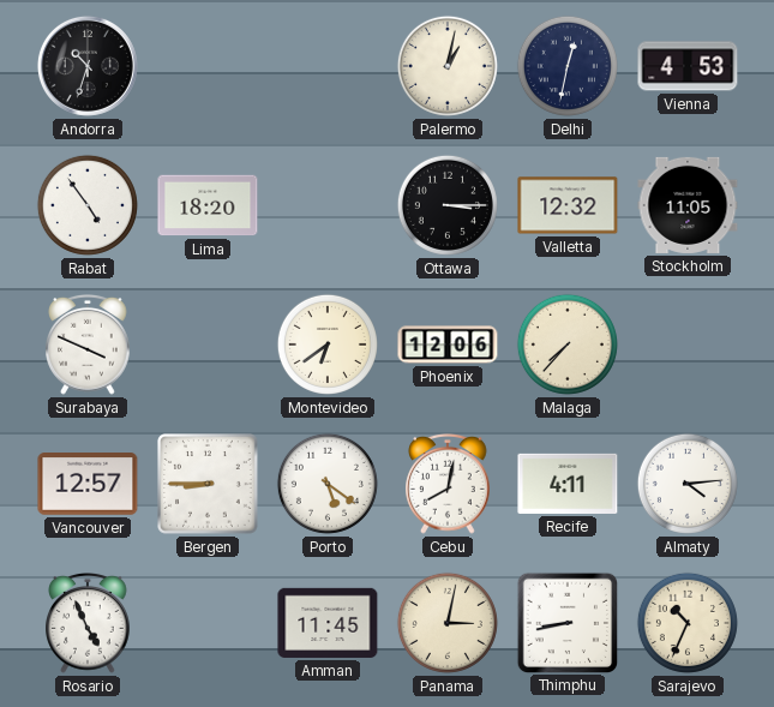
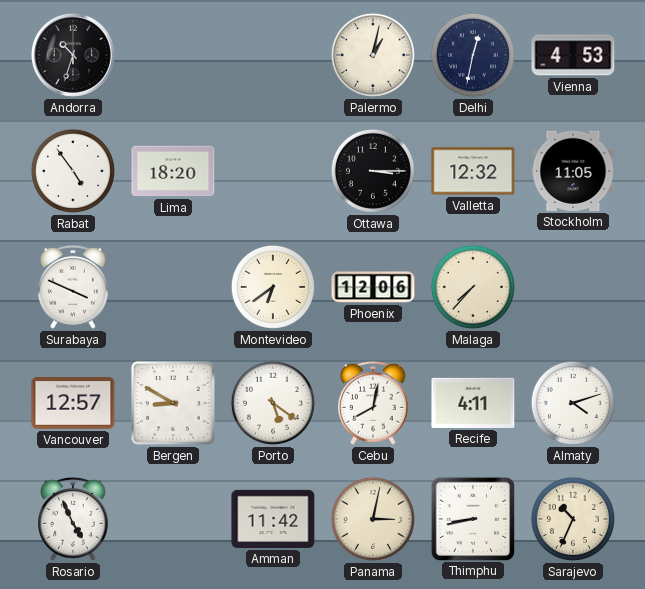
Bergen: 8:45 -> 8:50 (174, 404)
Almaty: 4:14 -> 4:12 (573, 403)
Amman: 11:45 -> 11:42 (273, 519)
